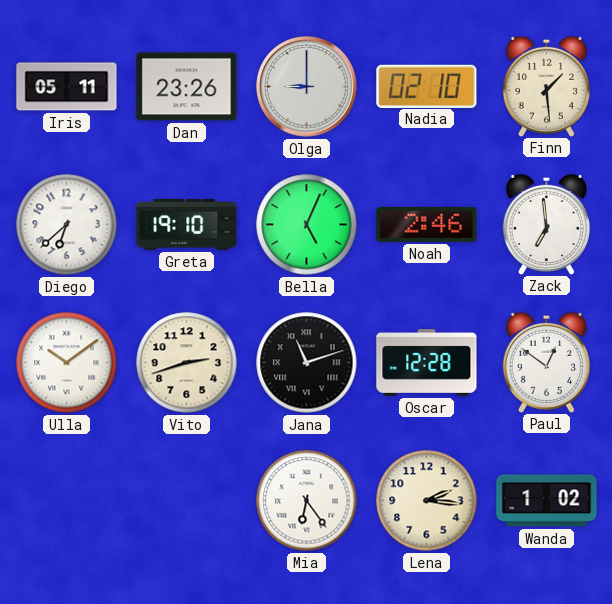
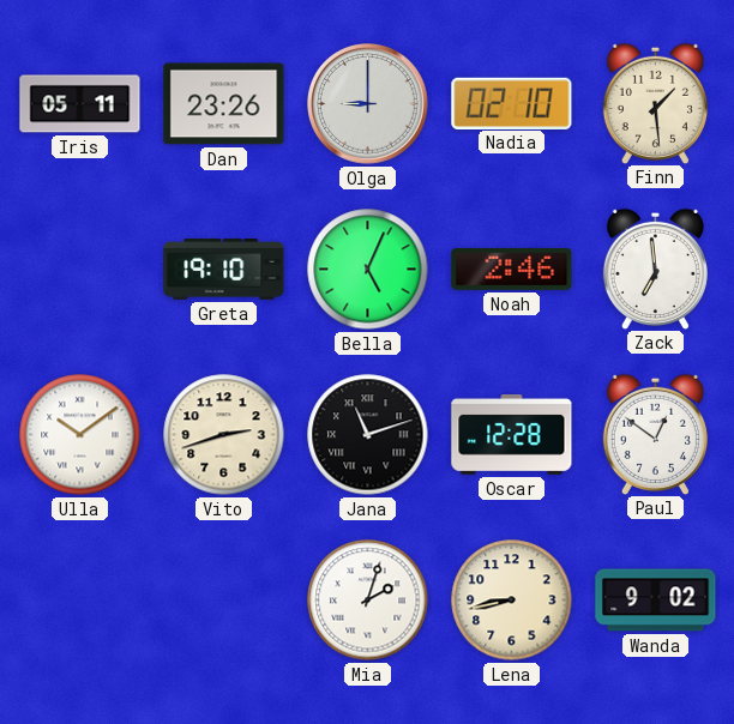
Diego: 6:38 -> none (67, 225)
Mia: 6:24 -> 2:03 (368, 601)
Lena: 2:16 -> 8:43 (512, 601)
Wanda: 1:02 -> 9:02 (656, 601)
